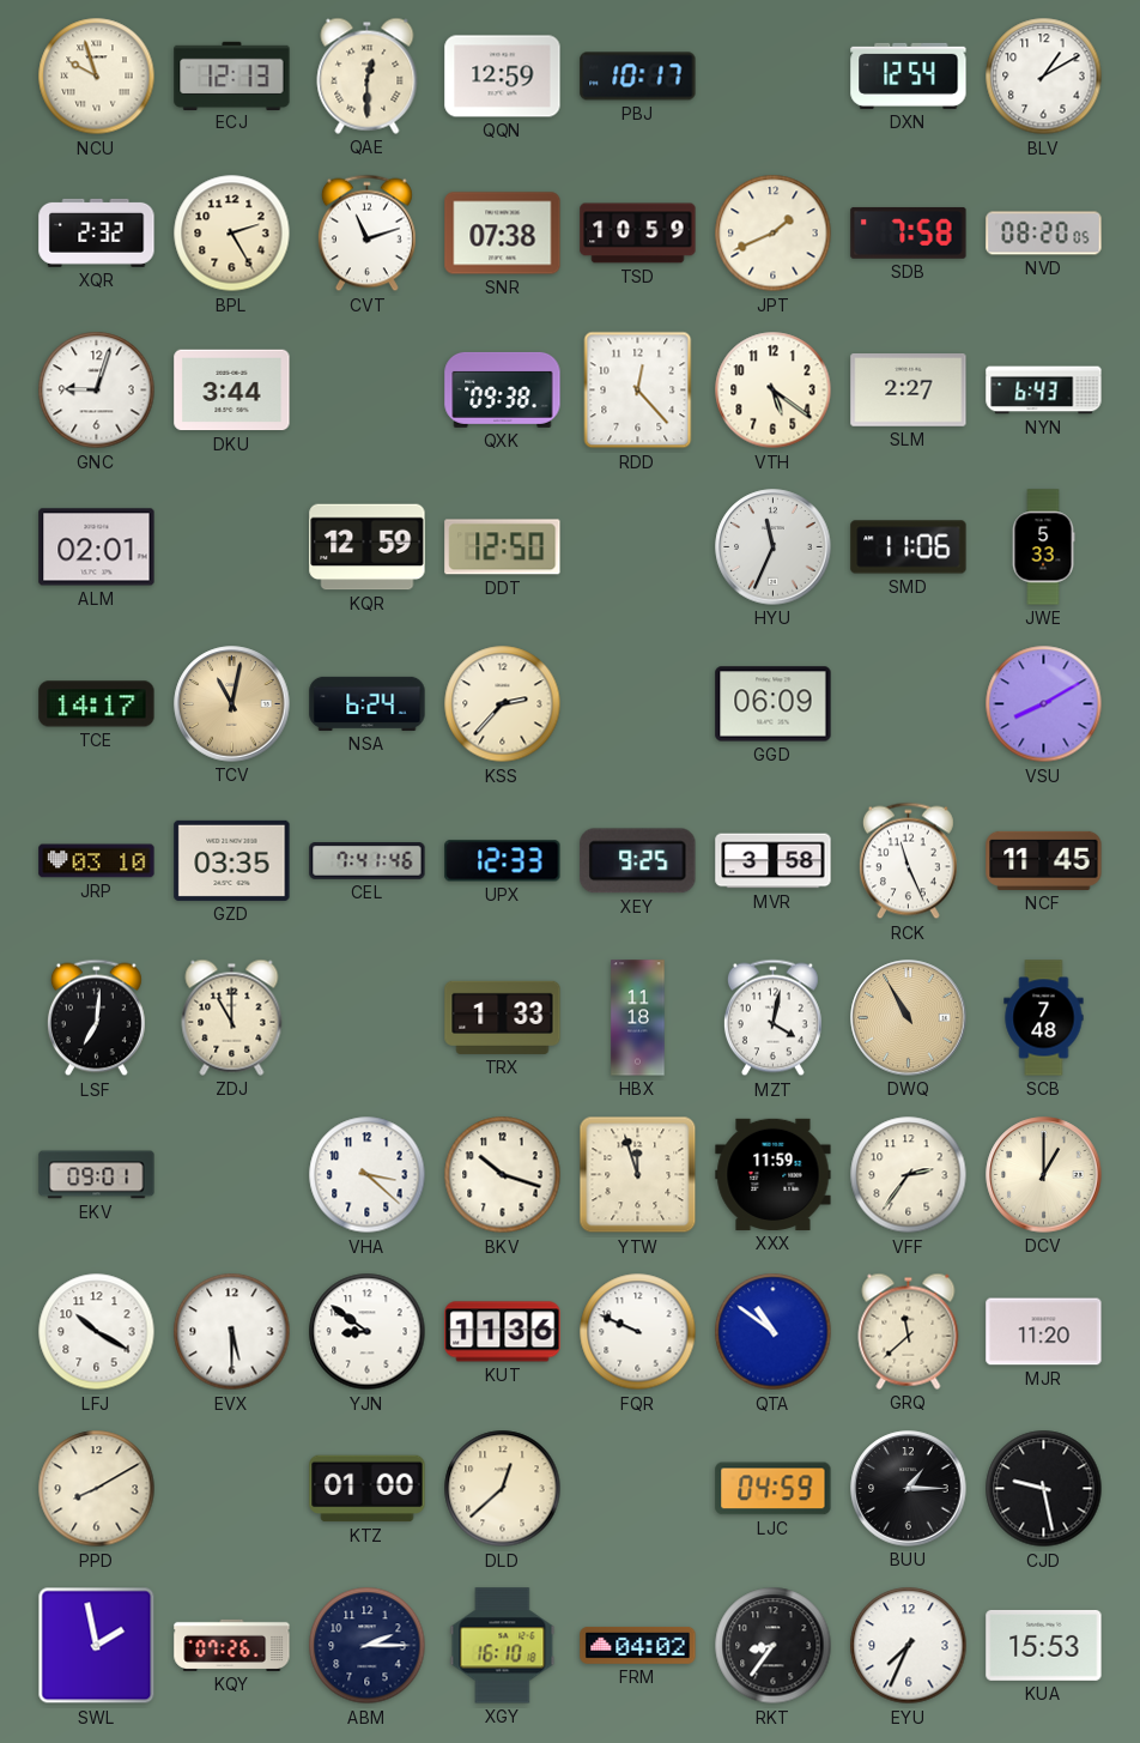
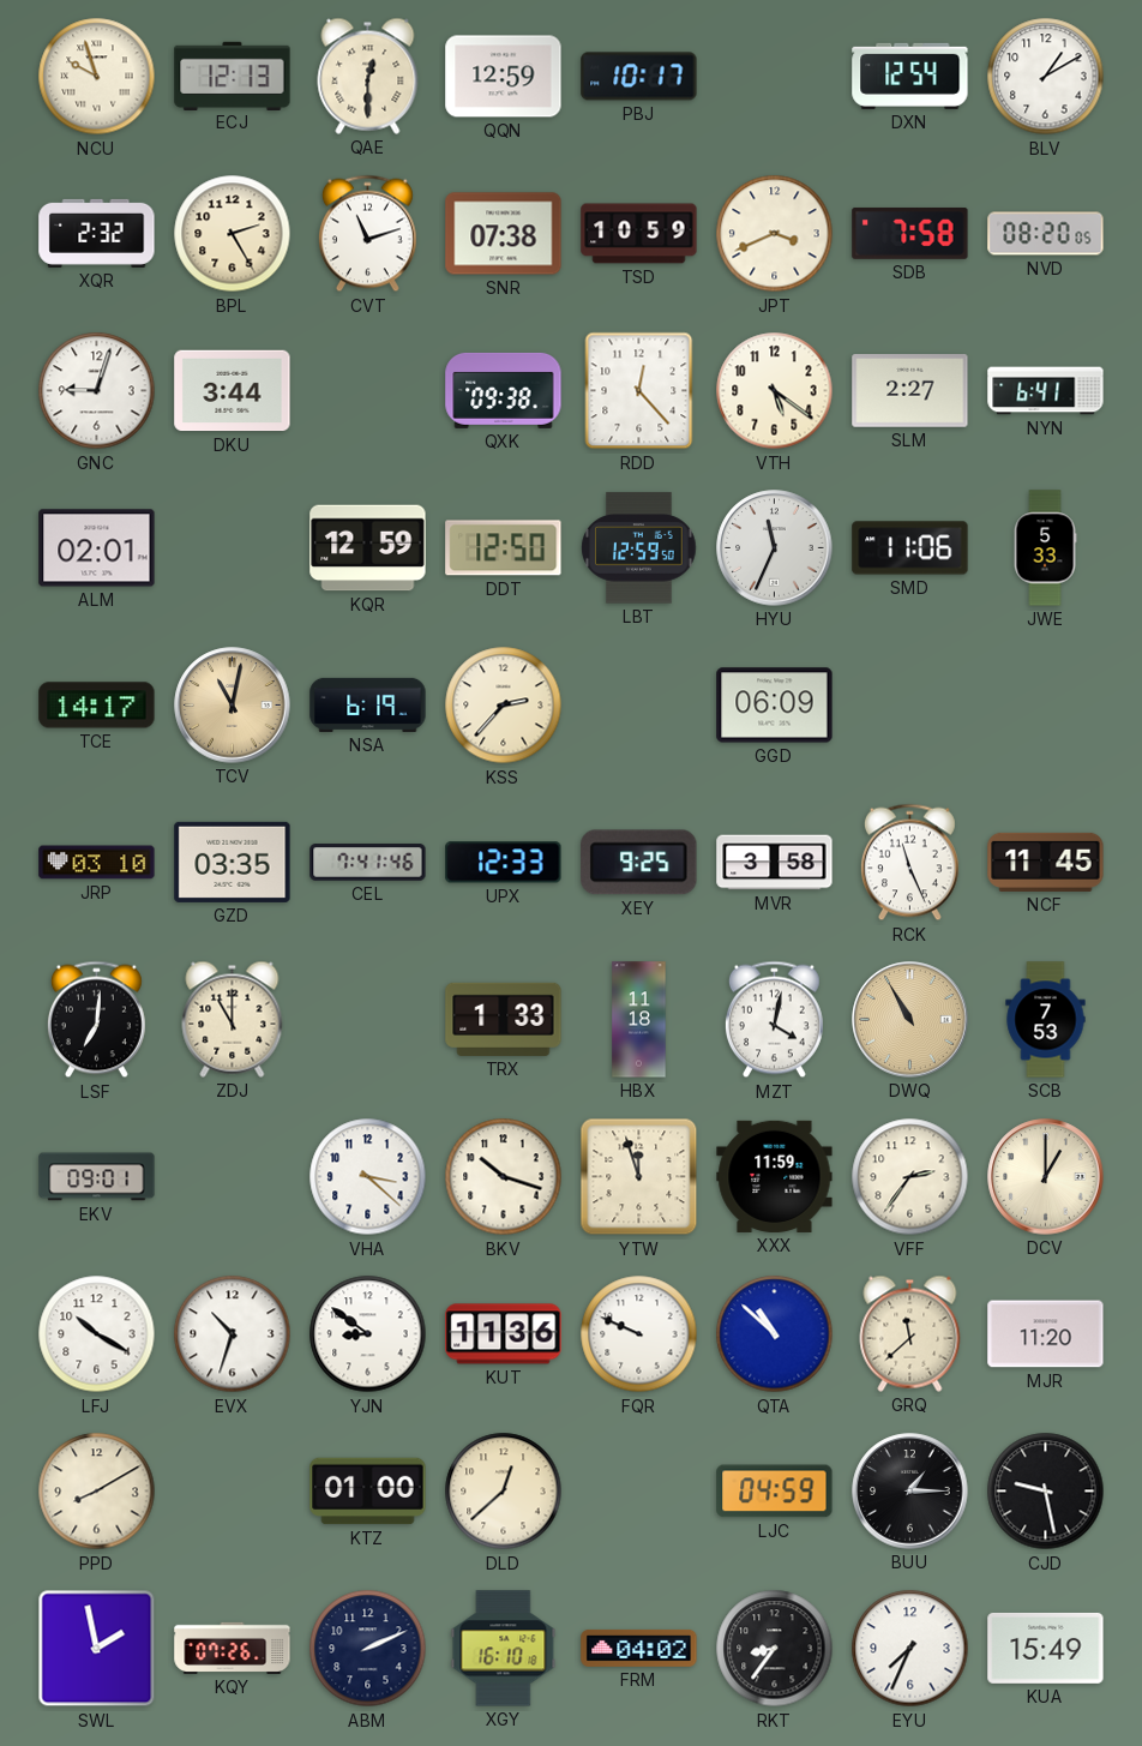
JPT: 1:41 -> 3:41 (775, 234)
NYN: 6:43 -> 6:41 (1046, 391)
LBT: none -> 12:59 (639, 548)
NSA: 6:24 -> 6:19 (368, 704)
VSU: 8:10 -> none (1044, 704)
SCB: 7:48 -> 7:53 (1046, 1020)
EVX: 5:30 -> 10:33 (233, 1334)
QTA: 10:51 -> 10:52 (775, 1334)
ABM: 2:15 -> 2:11 (368, 1649)
KUA: 15:53 -> 15:49 (1046, 1648)
